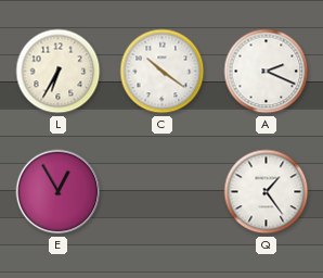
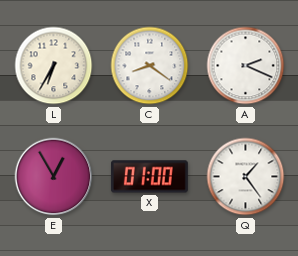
C: 10:21 -> 8:21 (150, 66)
X: none -> 01:00 (149, 177)
